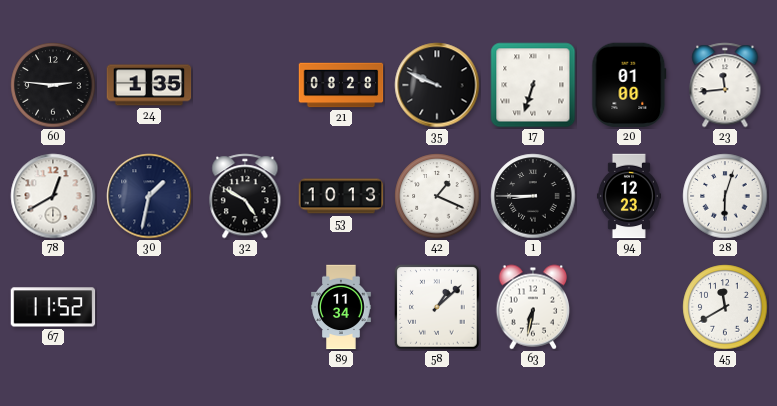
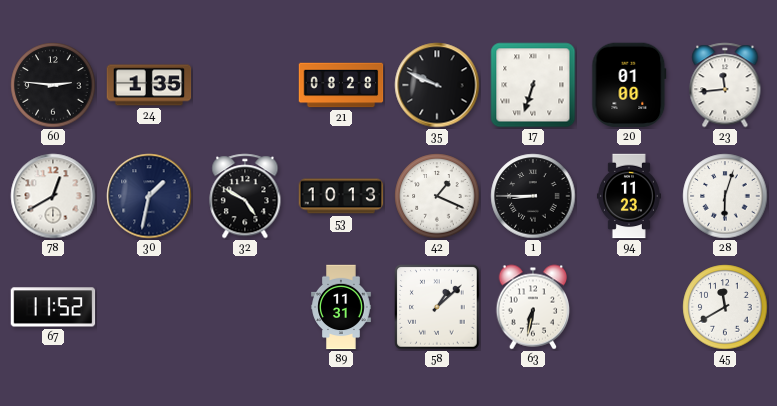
94: 12:23 -> 11:23 (629, 196)
89: 11:34 -> 11:31 (341, 307)
